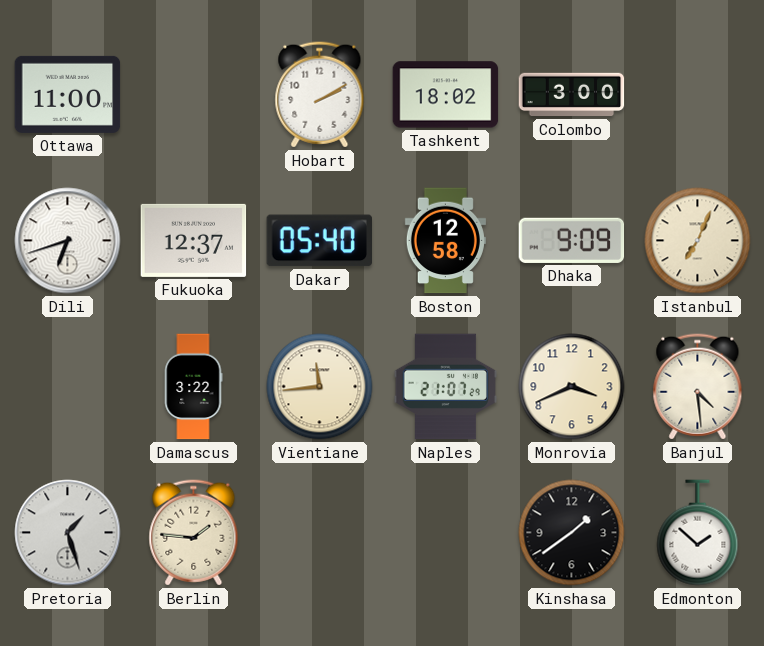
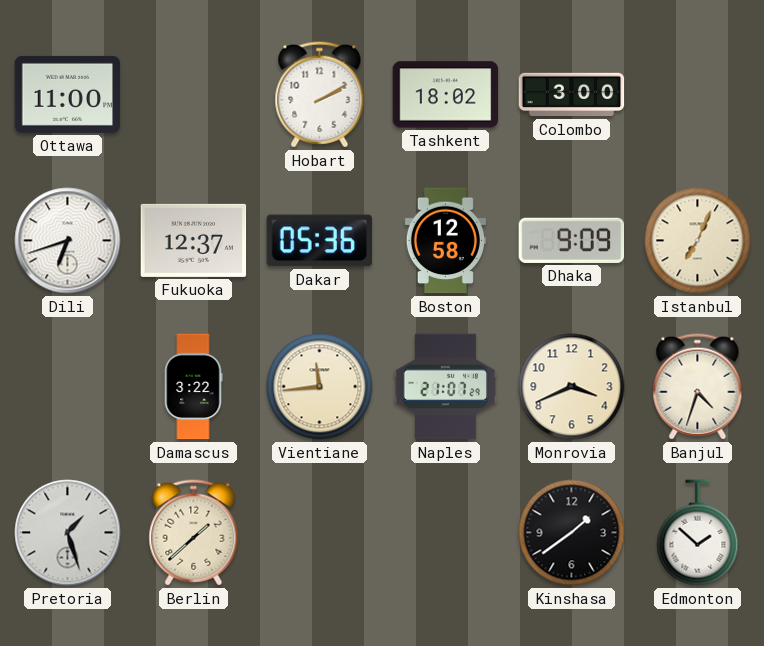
Dakar: 05:40 -> 05:36 (319, 241)
Banjul: 4:29 -> 4:33 (698, 387)
Berlin: 1:46 -> 1:38 (194, 533)
